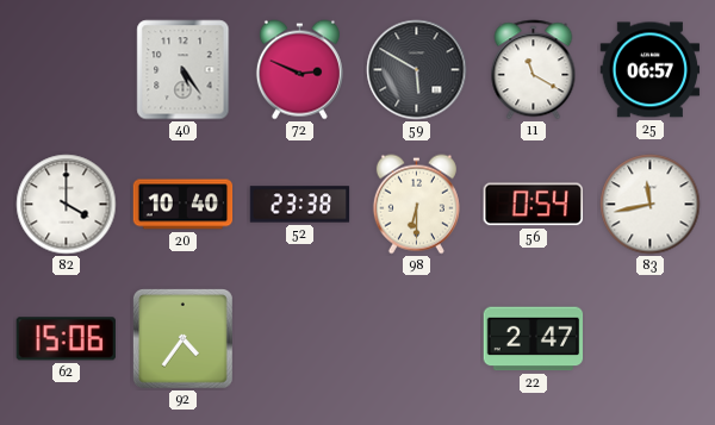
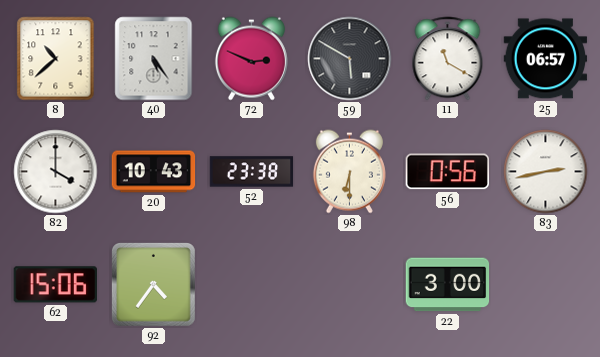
8: none -> 10:38 (56, 59)
20: 10:40 -> 10:43 (154, 172)
56: 0:54 -> 0:56 (447, 172)
83: 11:43 -> 2:43 (546, 172)
22: 2:47 -> 3:00 (448, 285)
